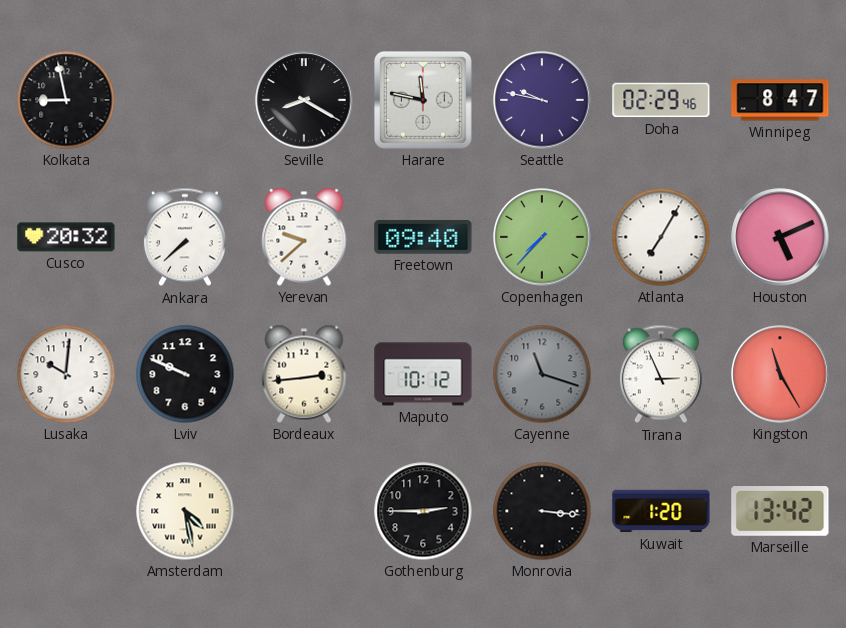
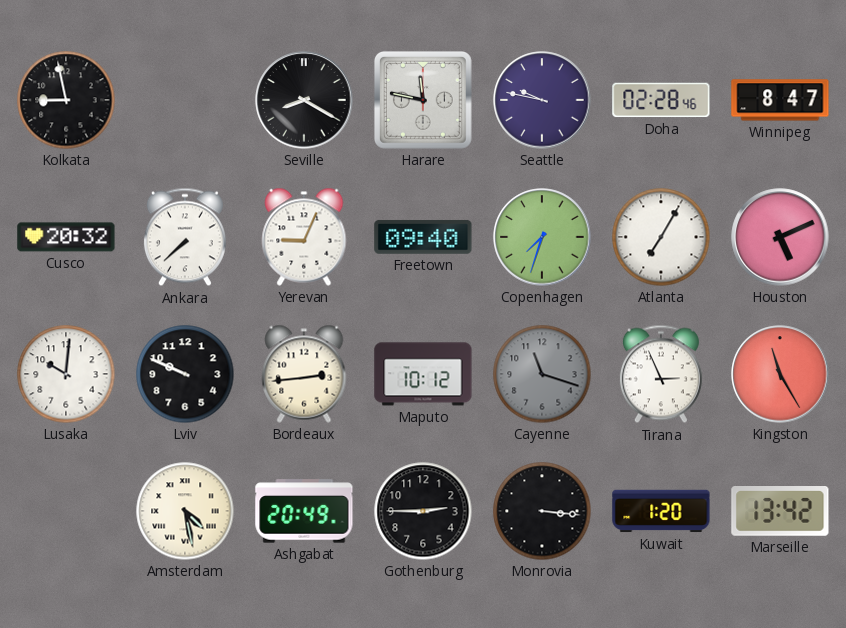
Doha: 02:29 -> 02:28 (661, 100)
Yerevan: 9:38 -> 9:04 (304, 237)
Copenhagen: 7:37 -> 7:33 (542, 237)
Ashgabat: none -> 20:49 (304, 511)
